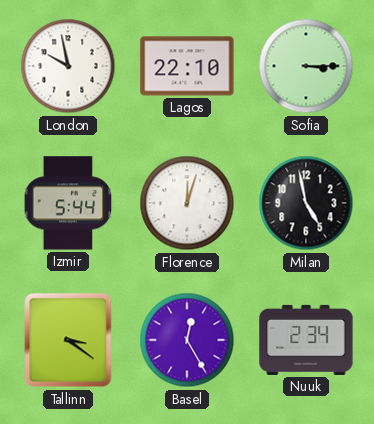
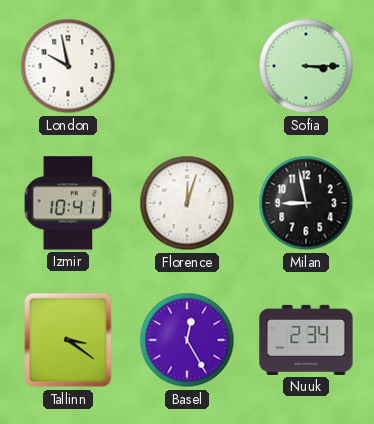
Lagos: 22:10 -> none (187, 66)
Izmir: 5:44 -> 10:41 (68, 203)
Milan: 4:58 -> 8:58 (306, 203)
